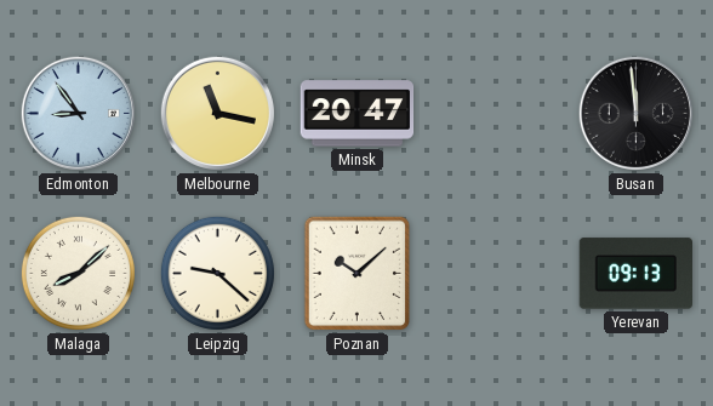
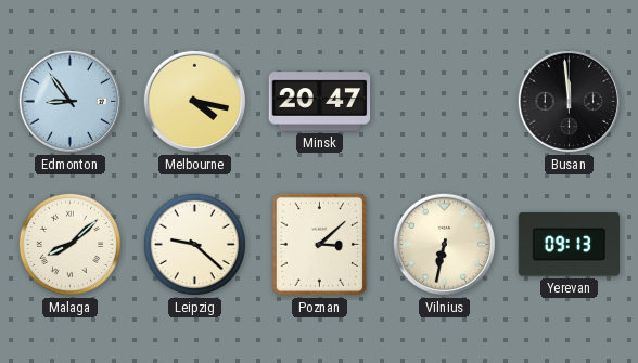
Melbourne: 11:17 -> 4:17 (194, 101)
Poznan: 10:08 -> 3:08 (320, 245)
Vilnius: none -> 6:32 (444, 244)
